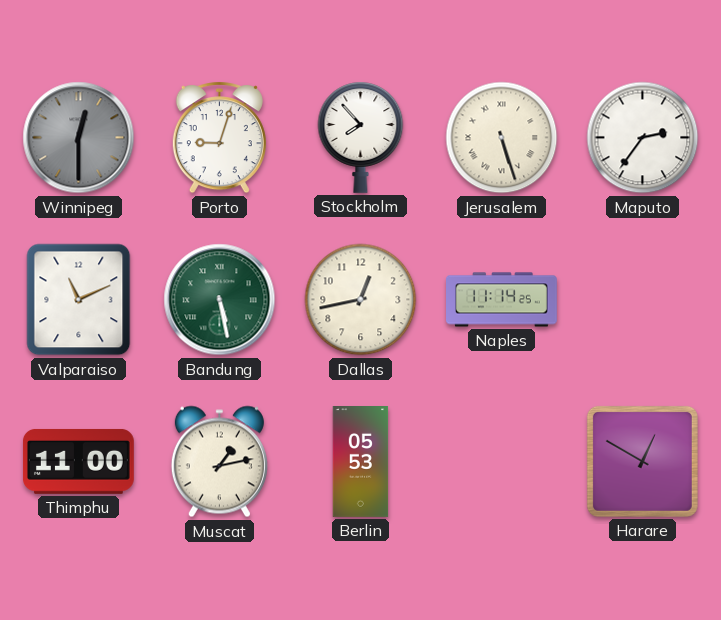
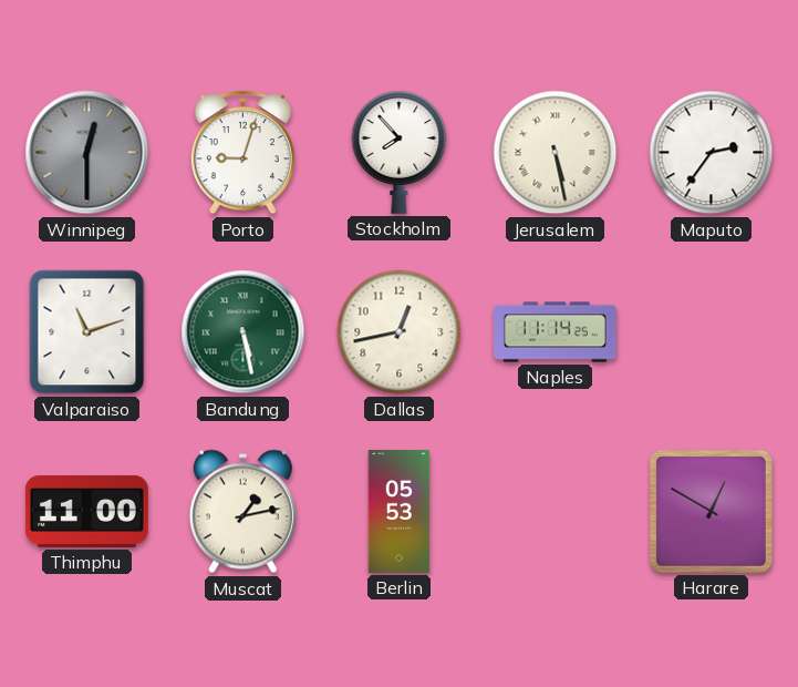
Jerusalem: 5:27 -> 5:28 (556, 153)
Valparaiso: 11:11 -> 11:12 (87, 332)
